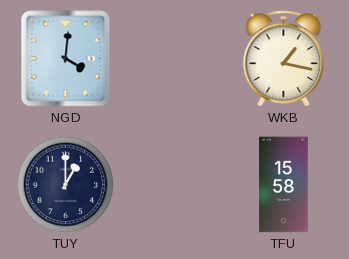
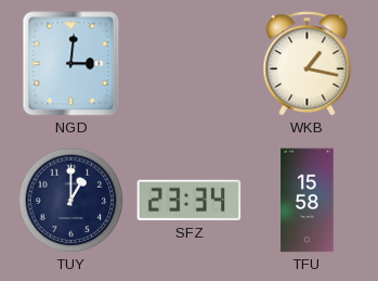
NGD: 4:01 -> 3:01 (71, 64)
SFZ: none -> 23:34 (190, 201)
